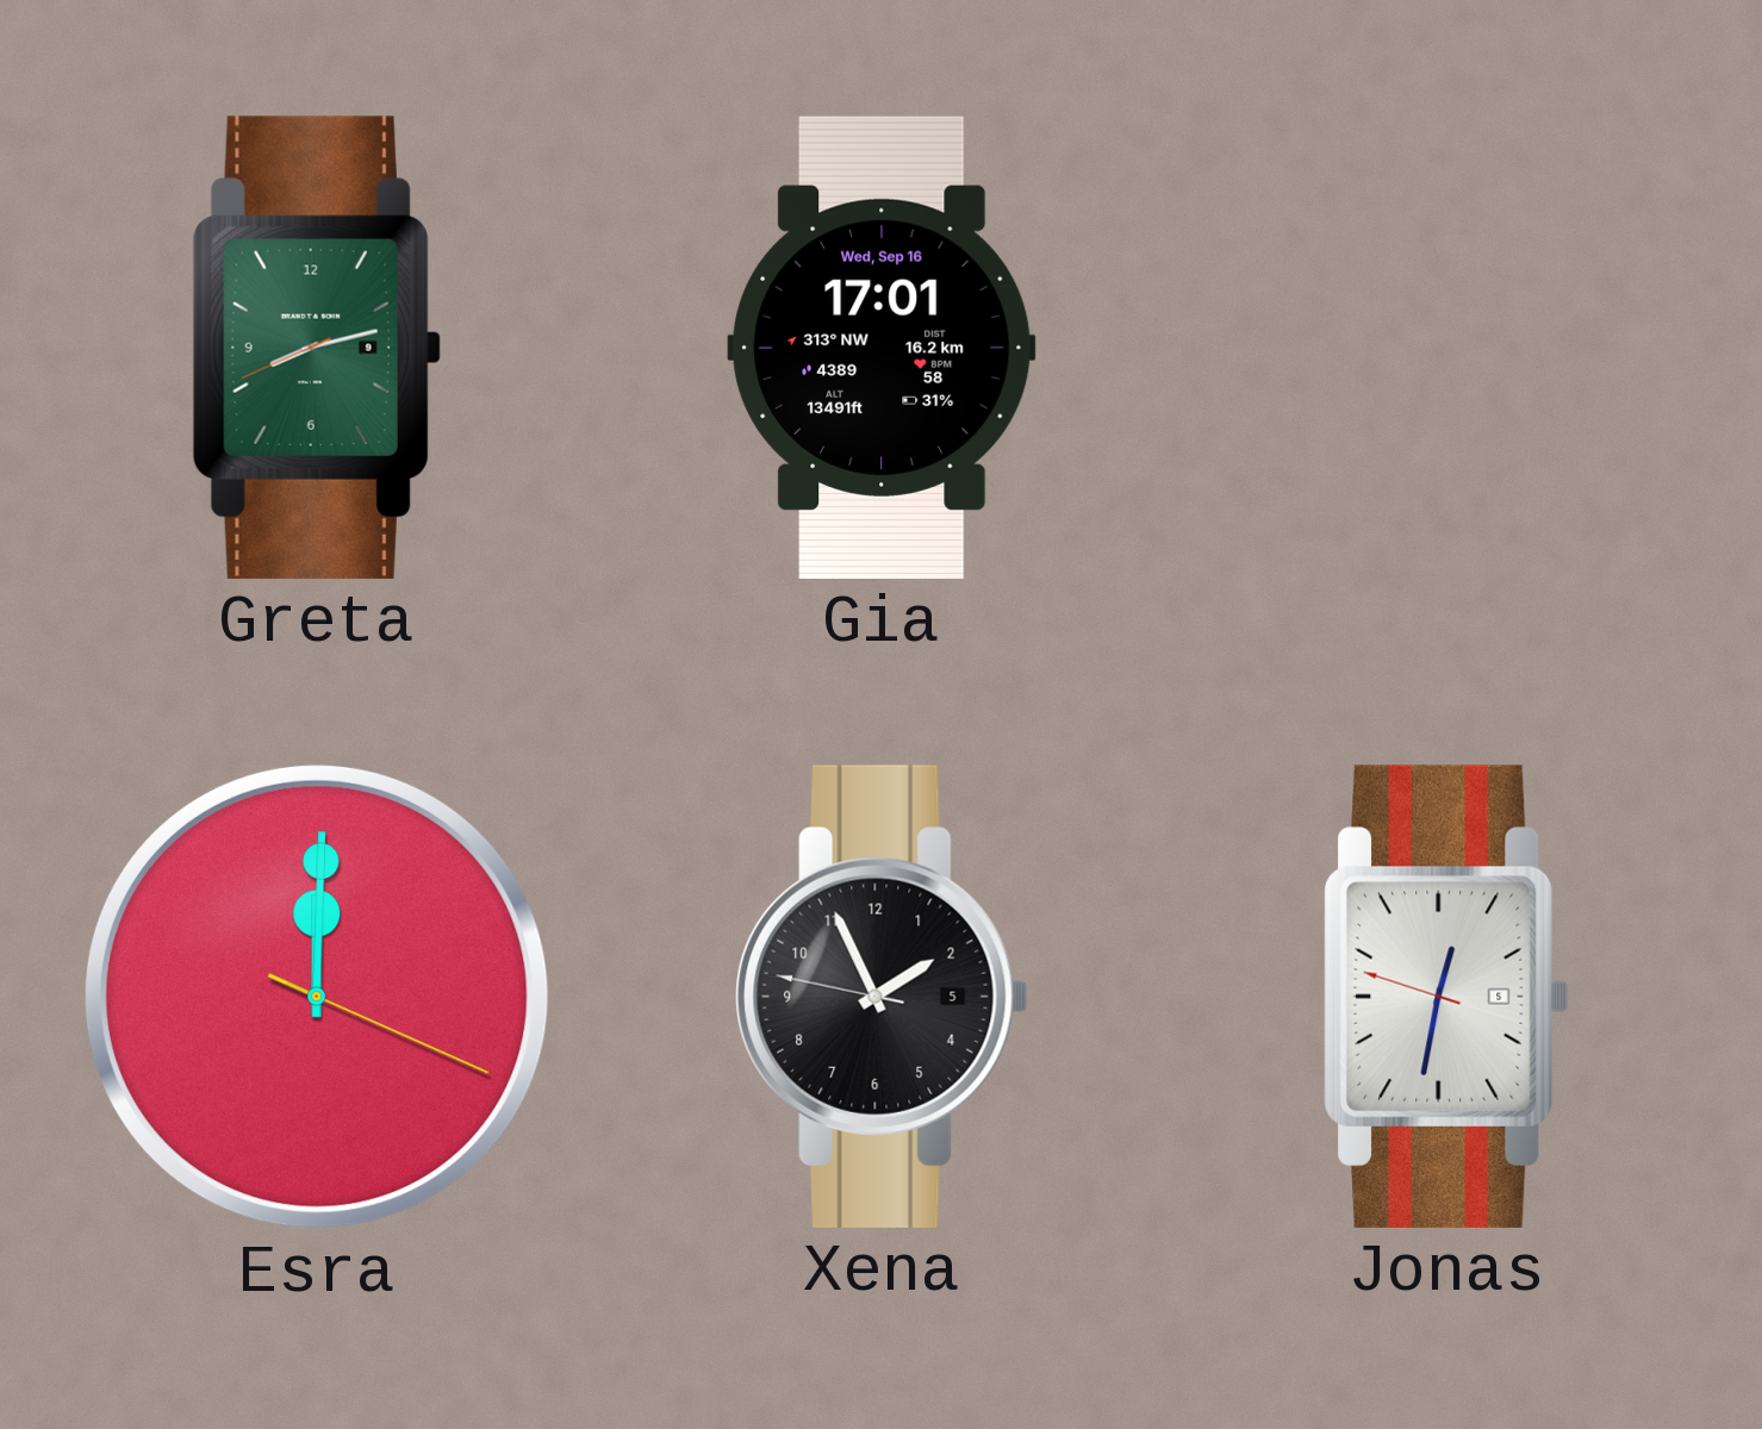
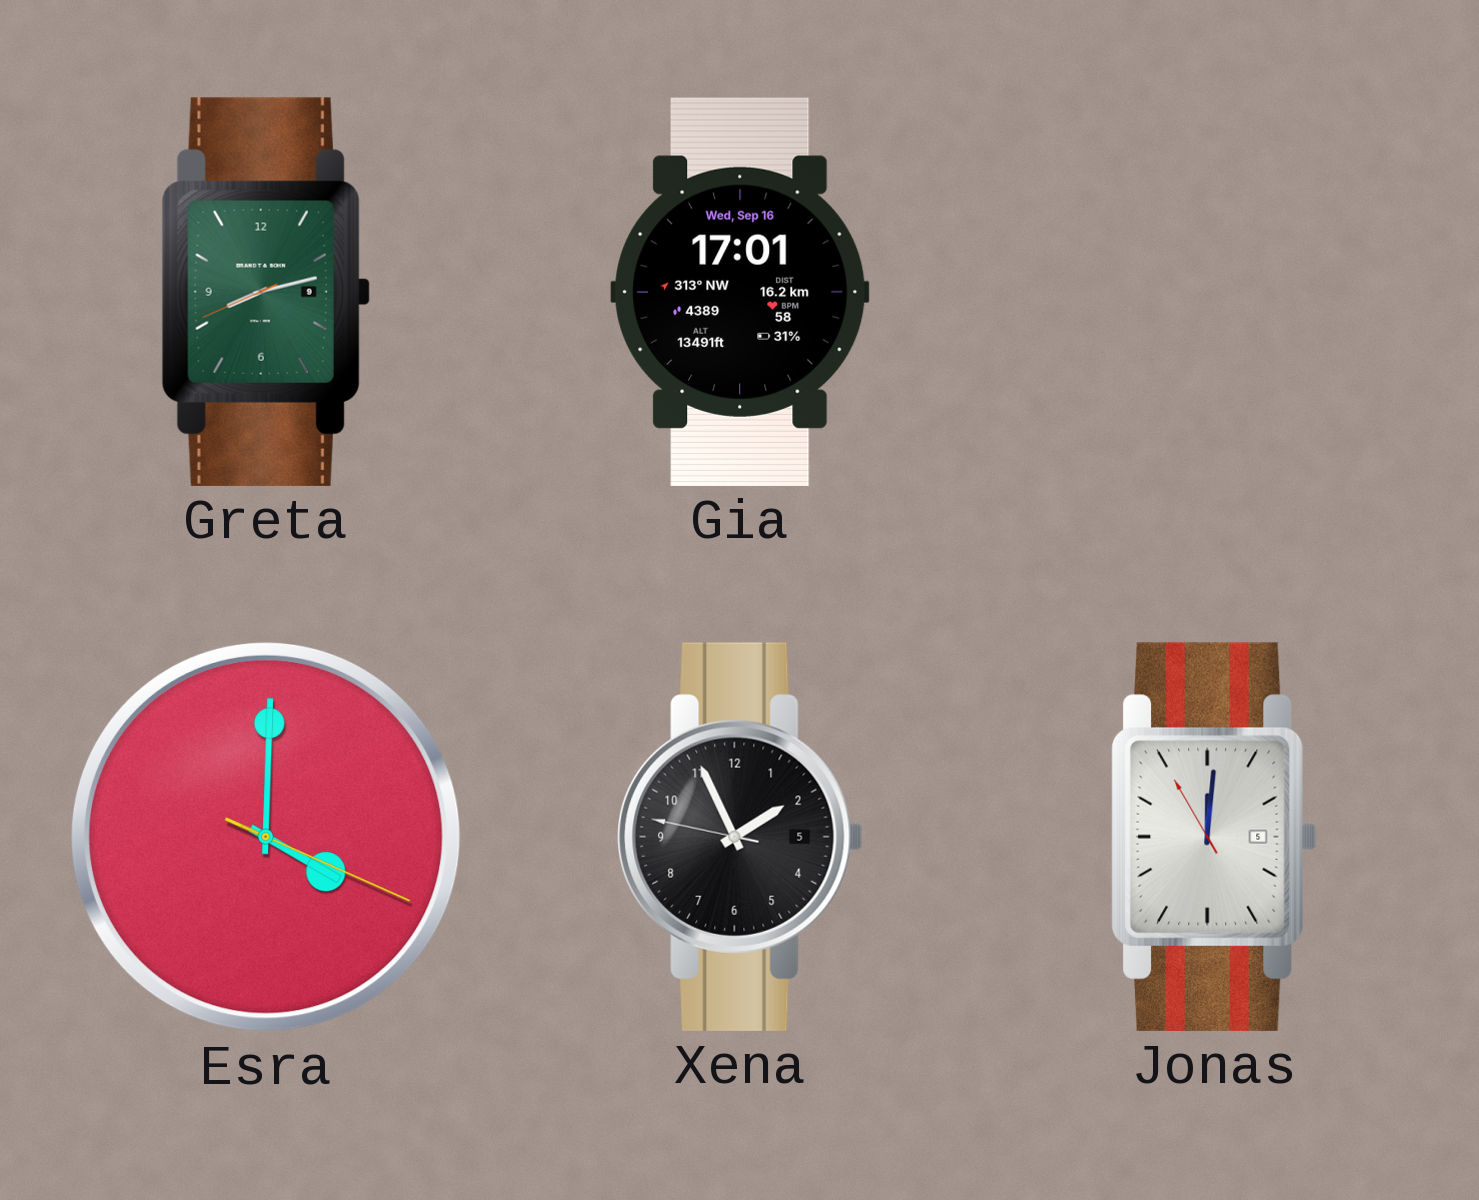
Esra: 12:00 -> 4:00 (266, 837)
Jonas: 12:31 -> 12:00 (1214, 837)
